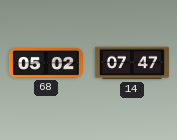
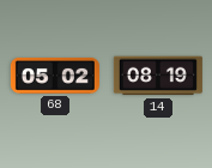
14: 07:47 -> 08:19 (158, 76)
